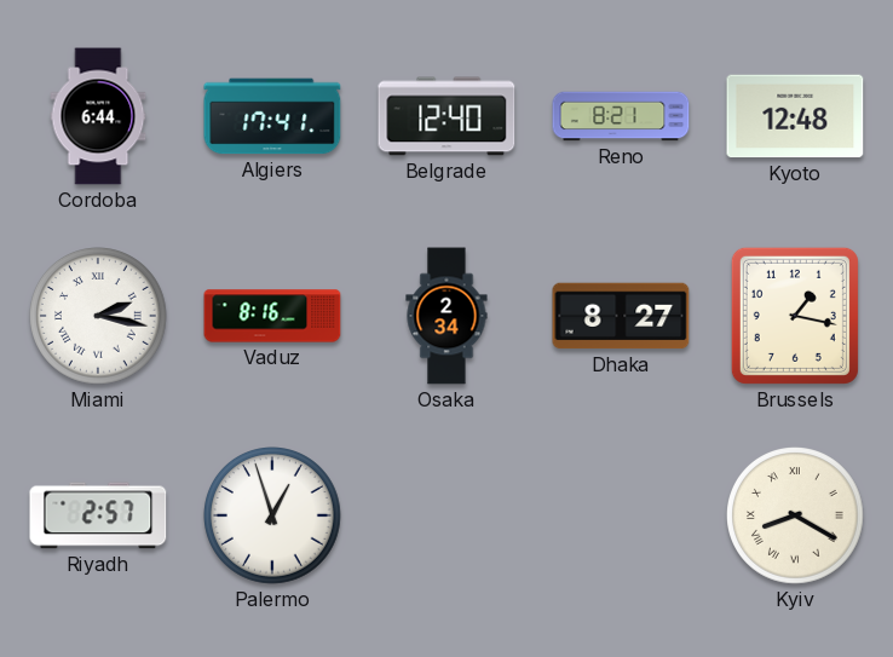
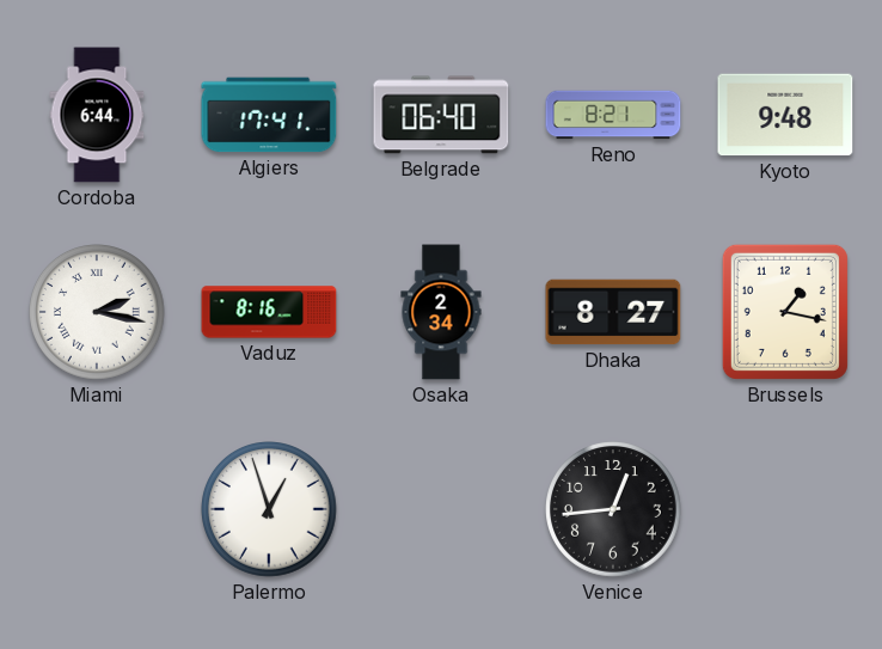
Belgrade: 12:40 -> 06:40 (441, 115)
Kyoto: 12:48 -> 9:48 (785, 115)
Riyadh: 2:57 -> none (98, 515)
Venice: none -> 12:44 (614, 510)
Kyiv: 8:20 -> none (796, 517)
